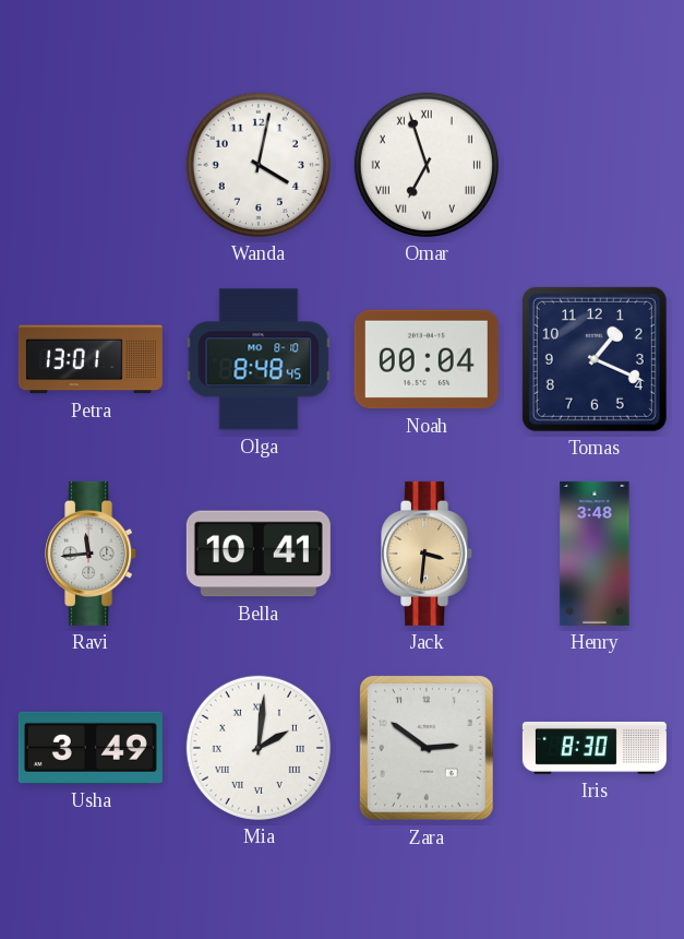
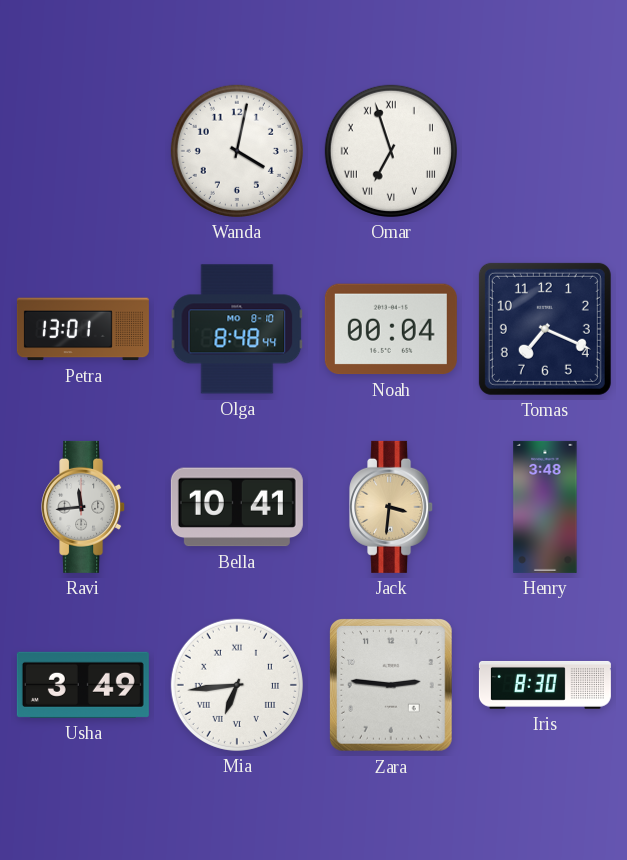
Olga: 8:48:45 -> 8:48:44 (237, 329)
Tomas: 1:19 -> 7:19 (545, 329)
Mia: 2:01 -> 6:44 (237, 685)
Zara: 2:51 -> 2:46 (392, 686)
